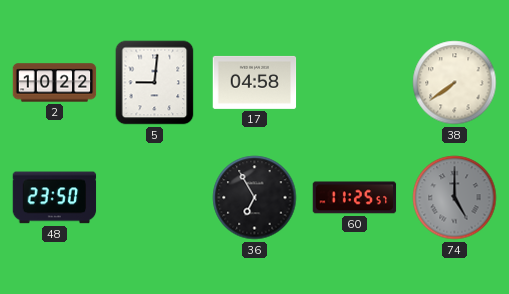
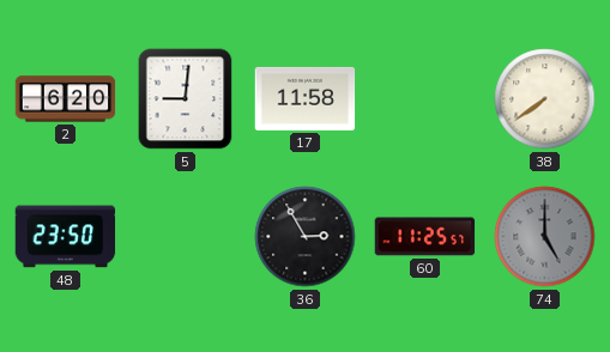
2: 10:22 -> 6:20 (66, 99)
17: 04:58 -> 11:58 (306, 98)
36: 6:55 -> 2:55 (306, 237)
